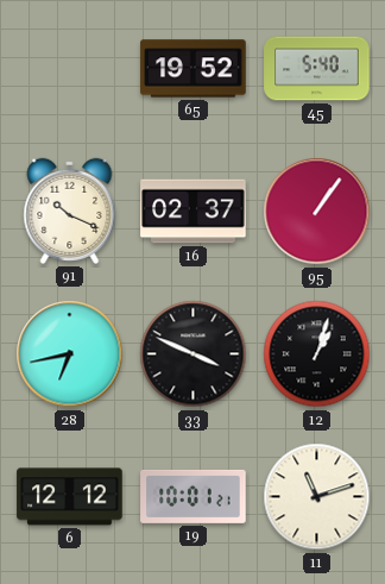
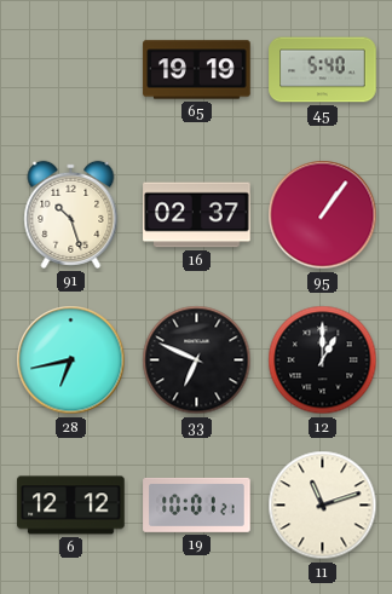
65: 19:52 -> 19:19 (197, 70)
91: 10:19 -> 10:27 (71, 214)
33: 3:49 -> 6:49 (197, 361)
12: 1:03 -> 1:00 (323, 361)
